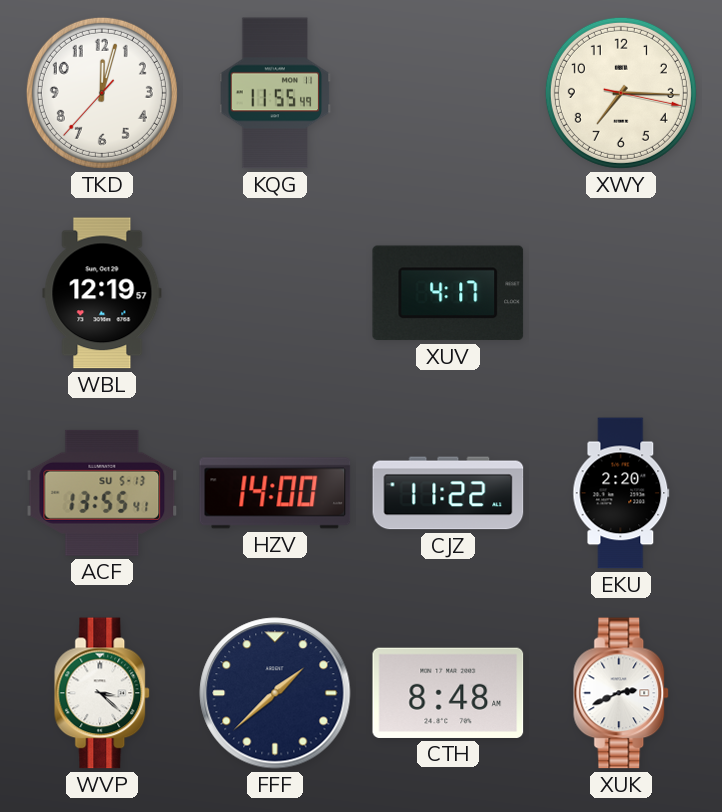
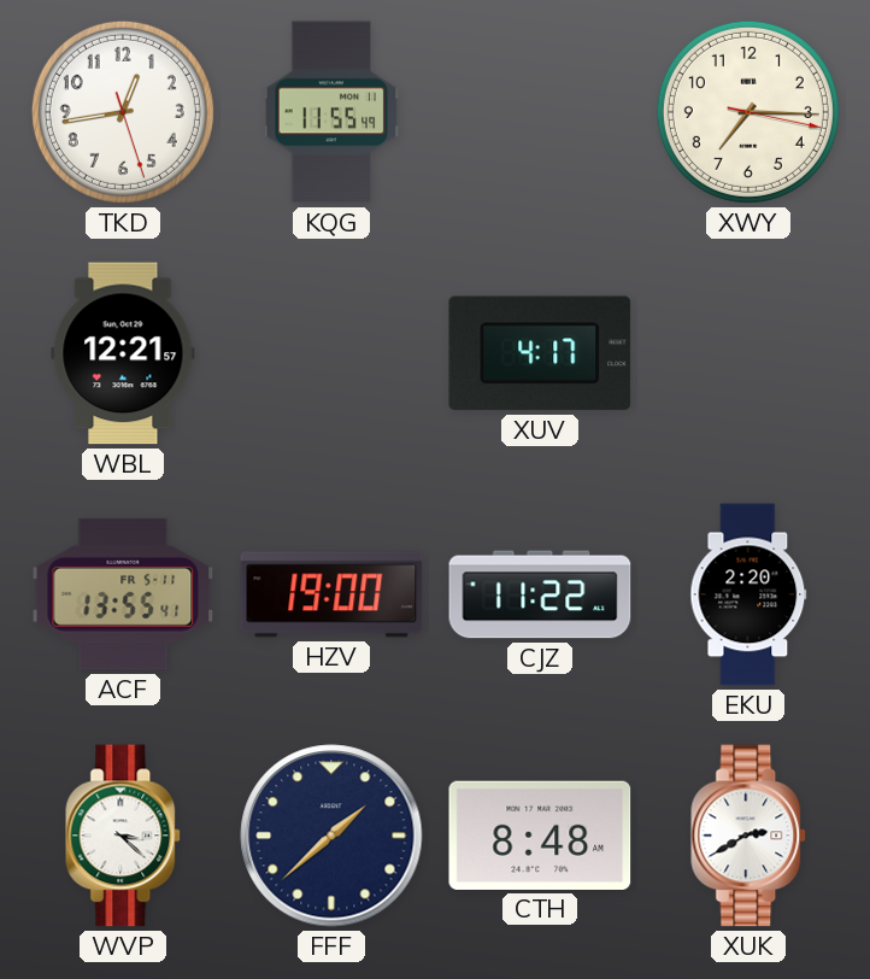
TKD: 12:02 -> 12:43 (123, 112)
WBL: 12:19 -> 12:21 (123, 353)
ACF date: SU 5-13 -> FR 5-11 (123, 594)
HZV: 14:00 -> 19:00 (331, 594)
XUK: 2:41 -> 2:40 (750, 836)
